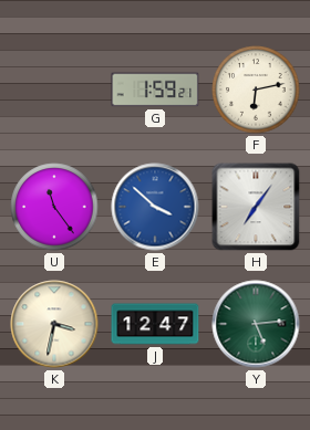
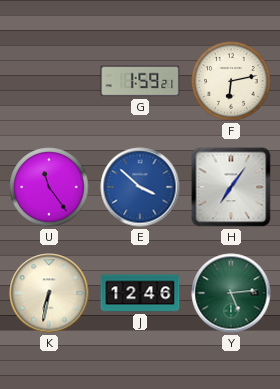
K: 3:32 -> 6:32 (49, 293)
J: 12:47 -> 12:46 (140, 293)
